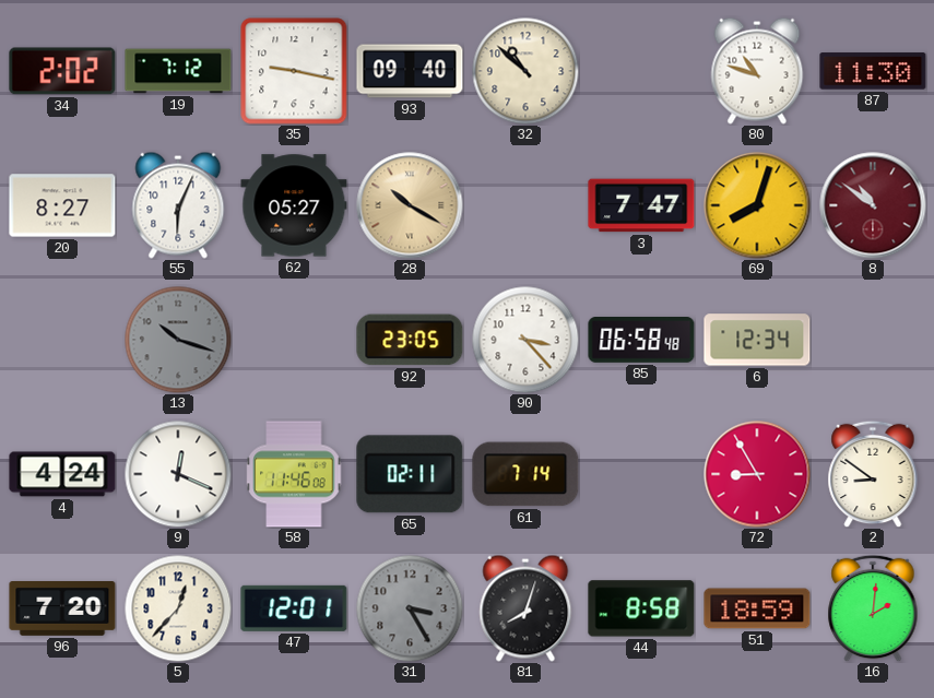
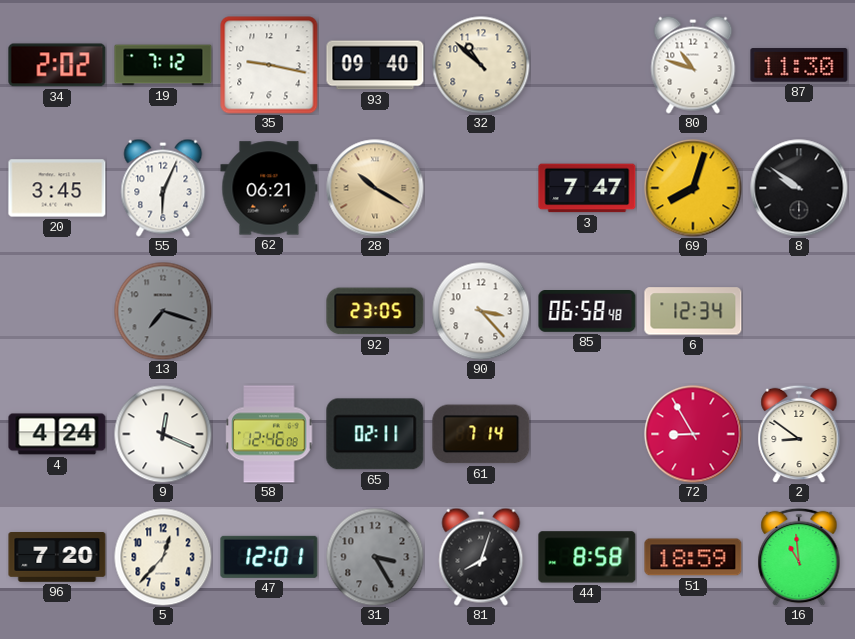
20: 8:27 -> 3:45 (57, 188)
62: 05:27 -> 06:21 (269, 188)
8: 10:51 -> 9:51 (799, 188)
8 dial: burgundy -> black (799, 188)
13: 10:18 -> 7:18 (163, 311)
58: 11:46 -> 12:46 (269, 434)
16: 2:01 -> 10:59 (799, 557)
